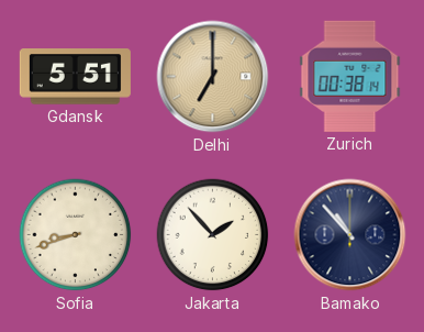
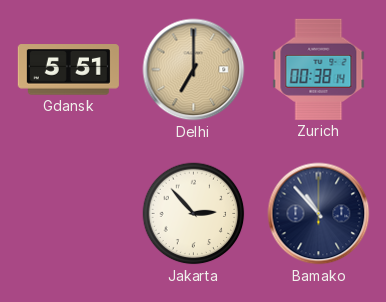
Sofia: 8:42 -> none (76, 235)
Jakarta: 1:53 -> 2:53 (194, 214)
